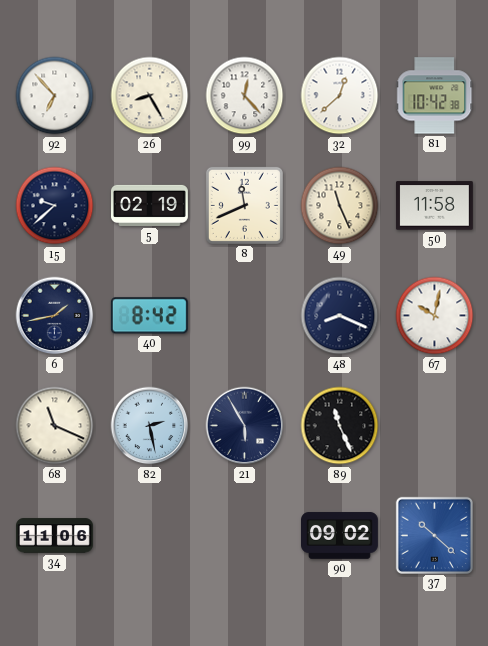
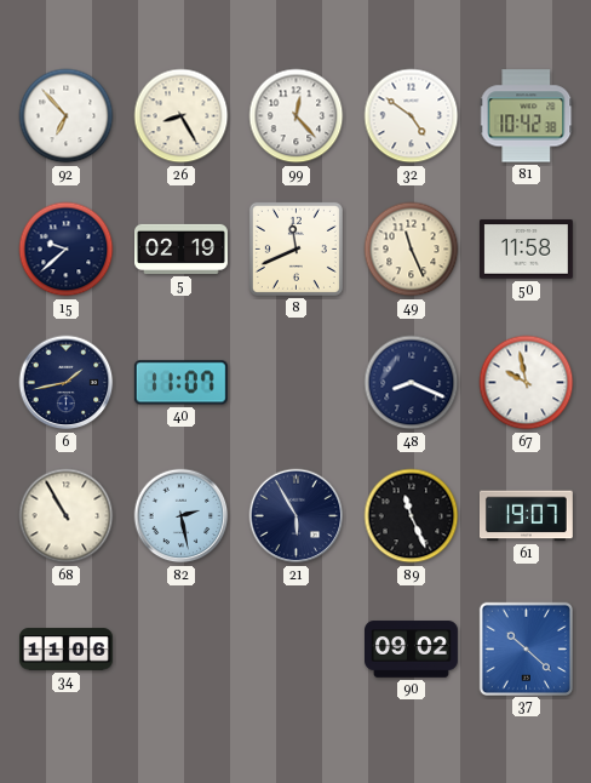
32: 12:38 -> 4:51 (412, 116)
40: 8:42 -> 11:07 (180, 383)
67: 10:02 -> 9:58 (527, 383)
68: 11:19 -> 10:55 (67, 516)
61: none -> 19:07 (526, 516)
